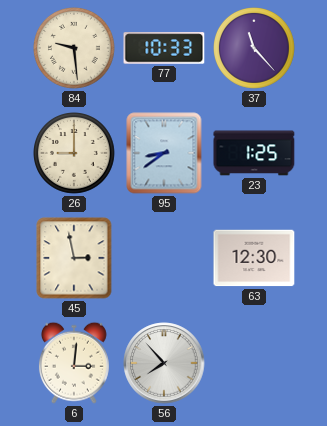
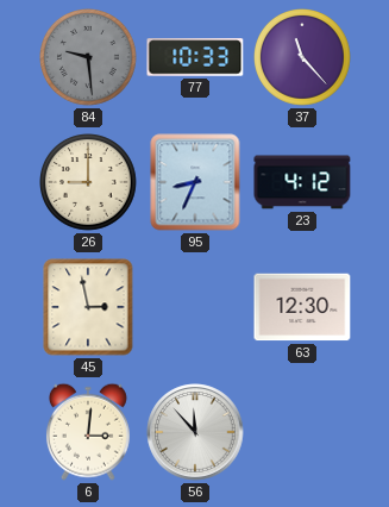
84 dial: cream -> grey (89, 58)
95: 8:39 -> 8:34 (195, 182)
23: 1:25 -> 4:12 (302, 182)
56: 7:53 -> 11:53 (195, 432)
